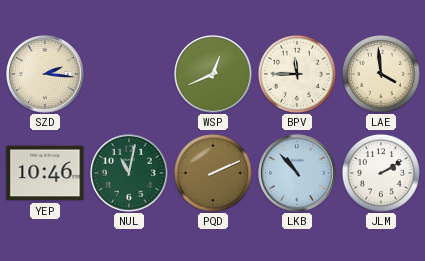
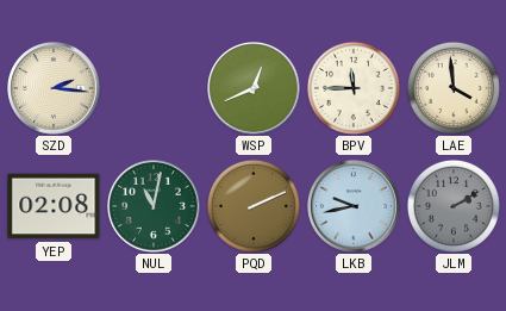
YEP: 10:46 -> 02:08 (54, 206)
LKB: 10:53 -> 9:43 (354, 206)
JLM dial: white -> grey (454, 206)
